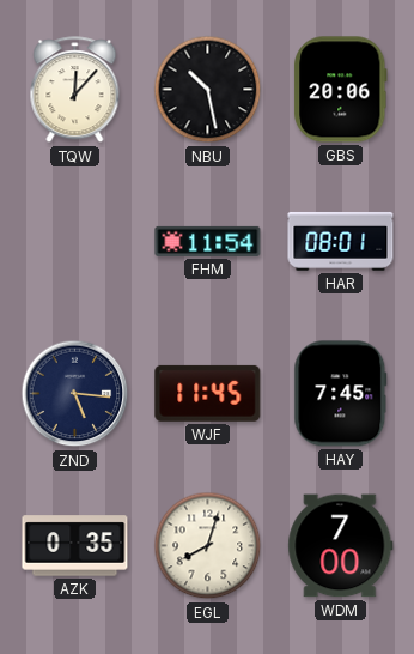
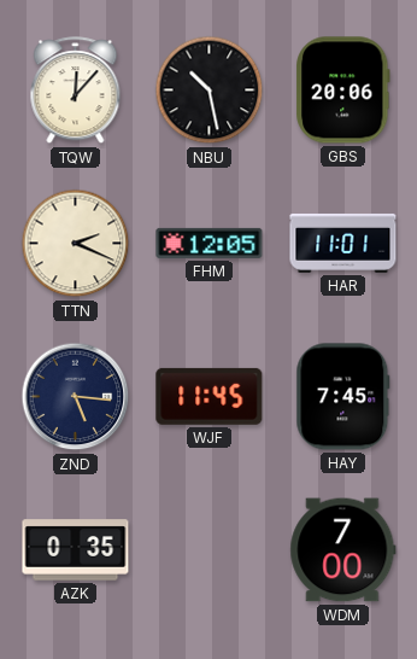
TTN: none -> 2:19 (76, 244)
FHM: 11:54 -> 12:05 (210, 243)
HAR: 08:01 -> 11:01 (343, 243)
EGL: 8:03 -> none (208, 546)
